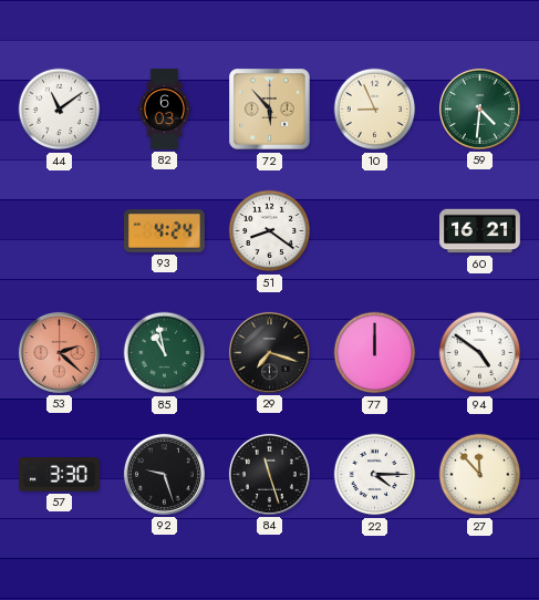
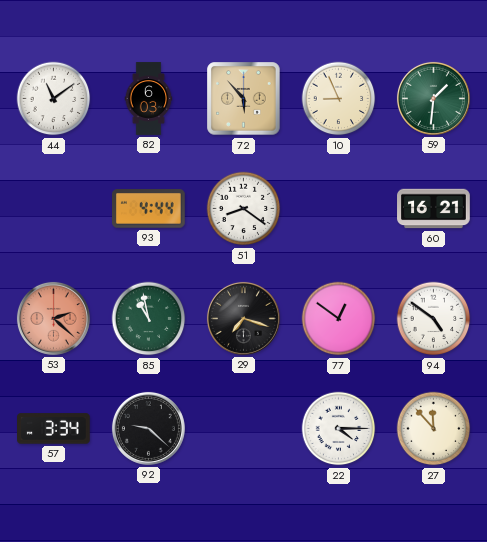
59: 4:31 -> 1:31 (433, 98)
93: 4:24 -> 4:44 (149, 209)
77: 12:00 -> 12:51 (339, 319)
57: 3:30 -> 3:34 (54, 429)
92: 9:27 -> 9:22 (148, 428)
84: 11:27 -> none (269, 474)
